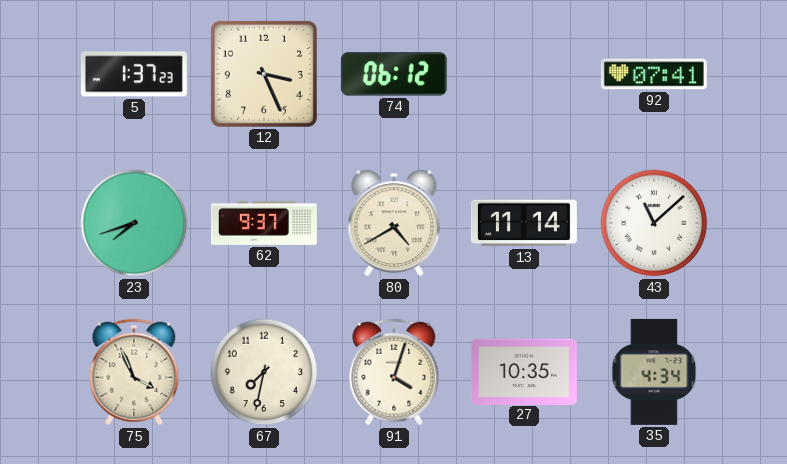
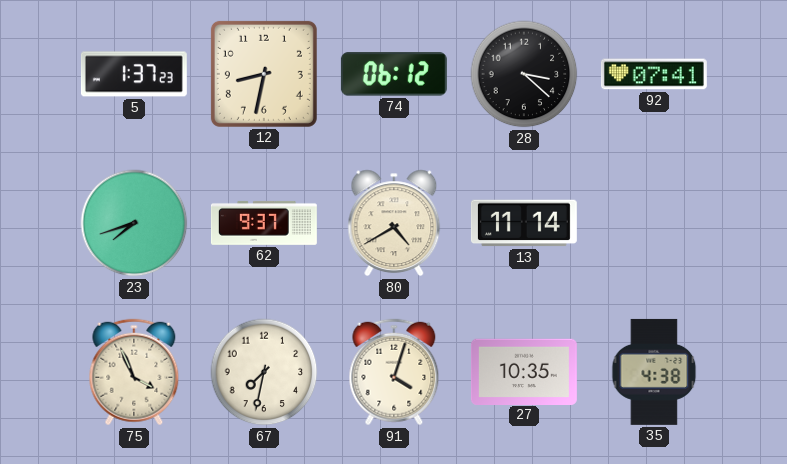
12: 3:26 -> 8:32 (264, 74)
28: none -> 3:22 (524, 74)
43: 11:08 -> none (654, 223)
35: 4:34 -> 4:38 (654, 372)
